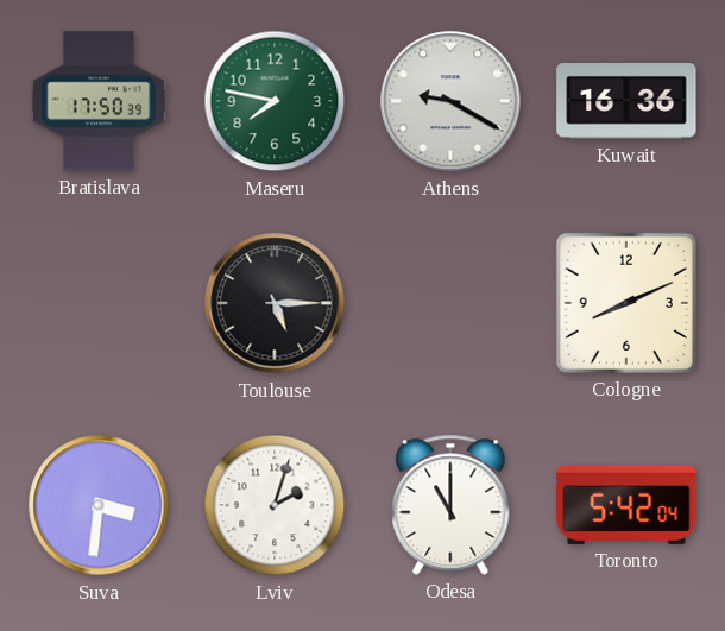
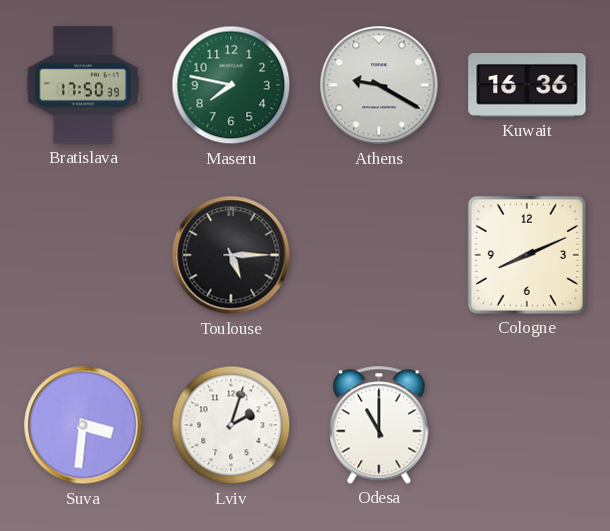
Toronto: 5:42 -> none (626, 505)
